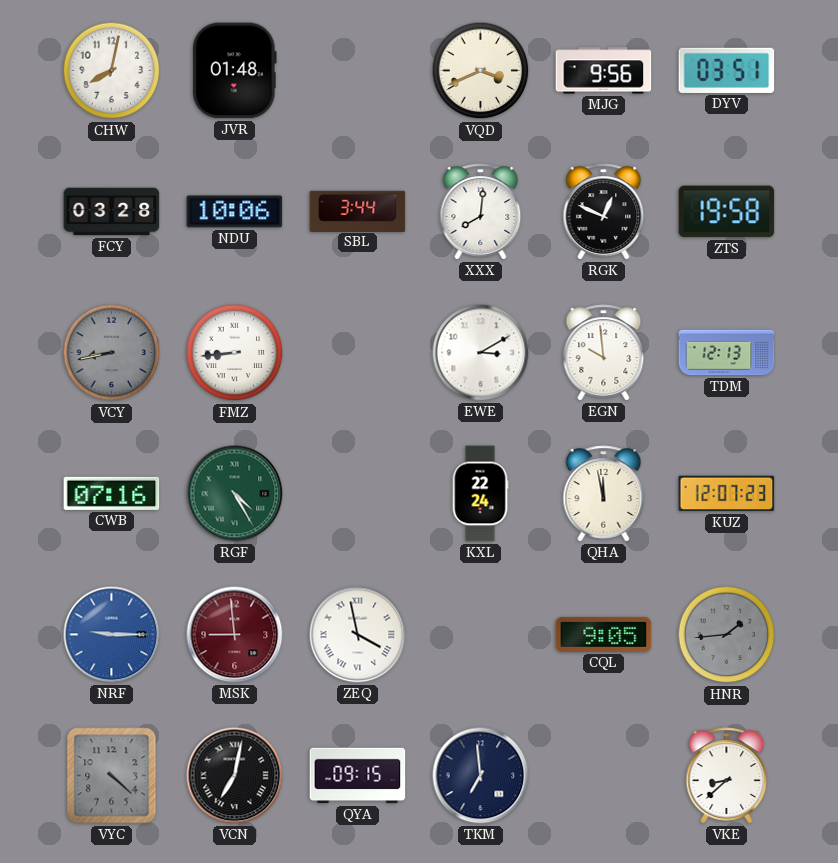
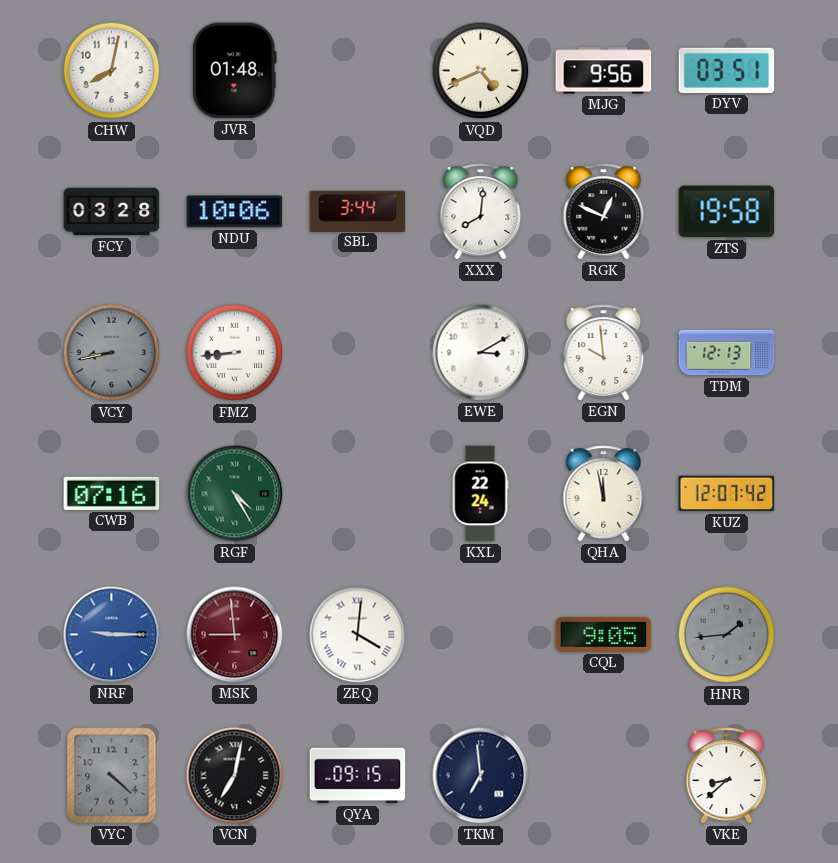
VQD: 3:41 -> 4:41 (481, 71)
KUZ: 12:07:23 -> 12:07:42 (727, 494)
ZEQ: 3:58 -> 4:01 (358, 635)
